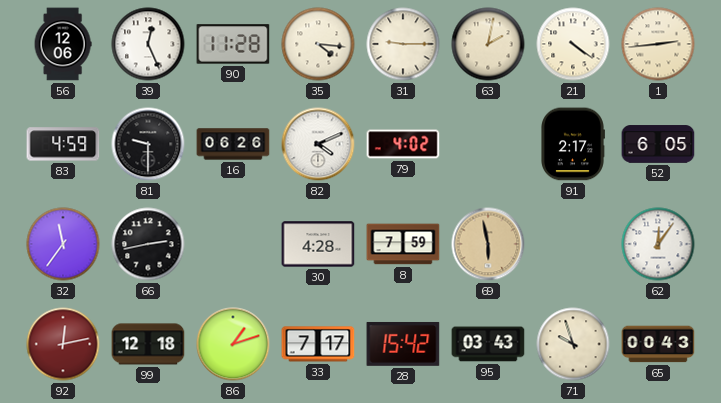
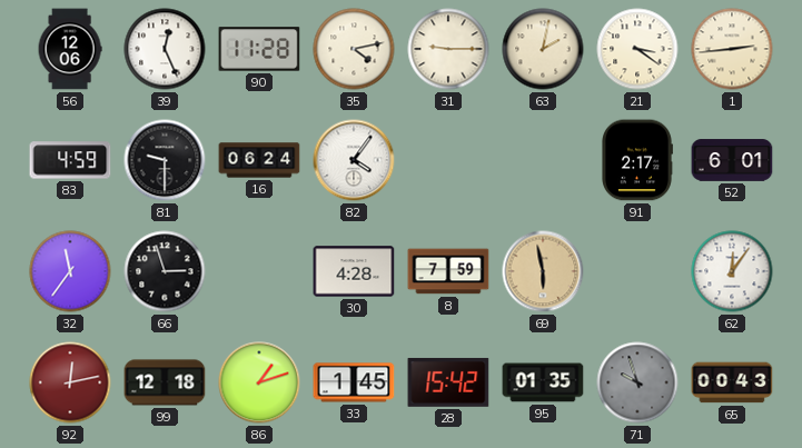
35: 4:16 -> 4:13 (354, 49)
21: 4:21 -> 3:21 (637, 49)
16: 06:26 -> 06:24 (259, 160)
82: 4:11 -> 4:06 (354, 160)
79: 4:02 -> none (403, 144)
52: 6:05 -> 6:01 (732, 160)
66: 2:43 -> 2:57 (165, 271)
33: 7:17 -> 1:45 (354, 382)
95: 03:43 -> 01:35 (543, 382)
71 dial: cream -> grey (637, 382)
